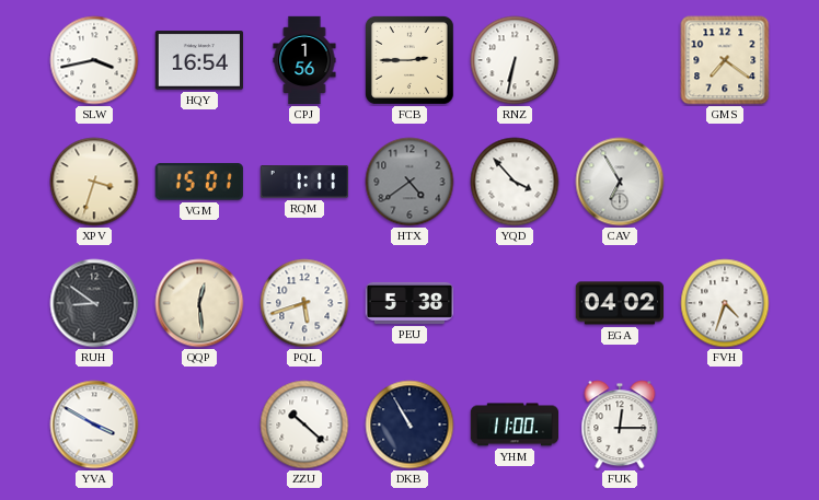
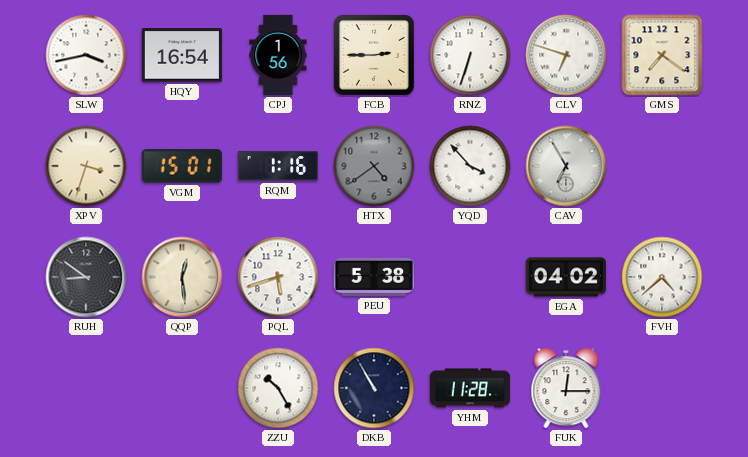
RNZ: 6:32 -> 6:33 (470, 55)
CLV: none -> 6:48 (566, 55)
RQM: 1:11 -> 1:16 (277, 166)
FVH: 4:33 -> 4:38 (662, 277)
YVA: 3:50 -> none (94, 425)
ZZU: 10:22 -> 10:25 (278, 388)
YHM: 11:00 -> 11:28 (469, 388)
